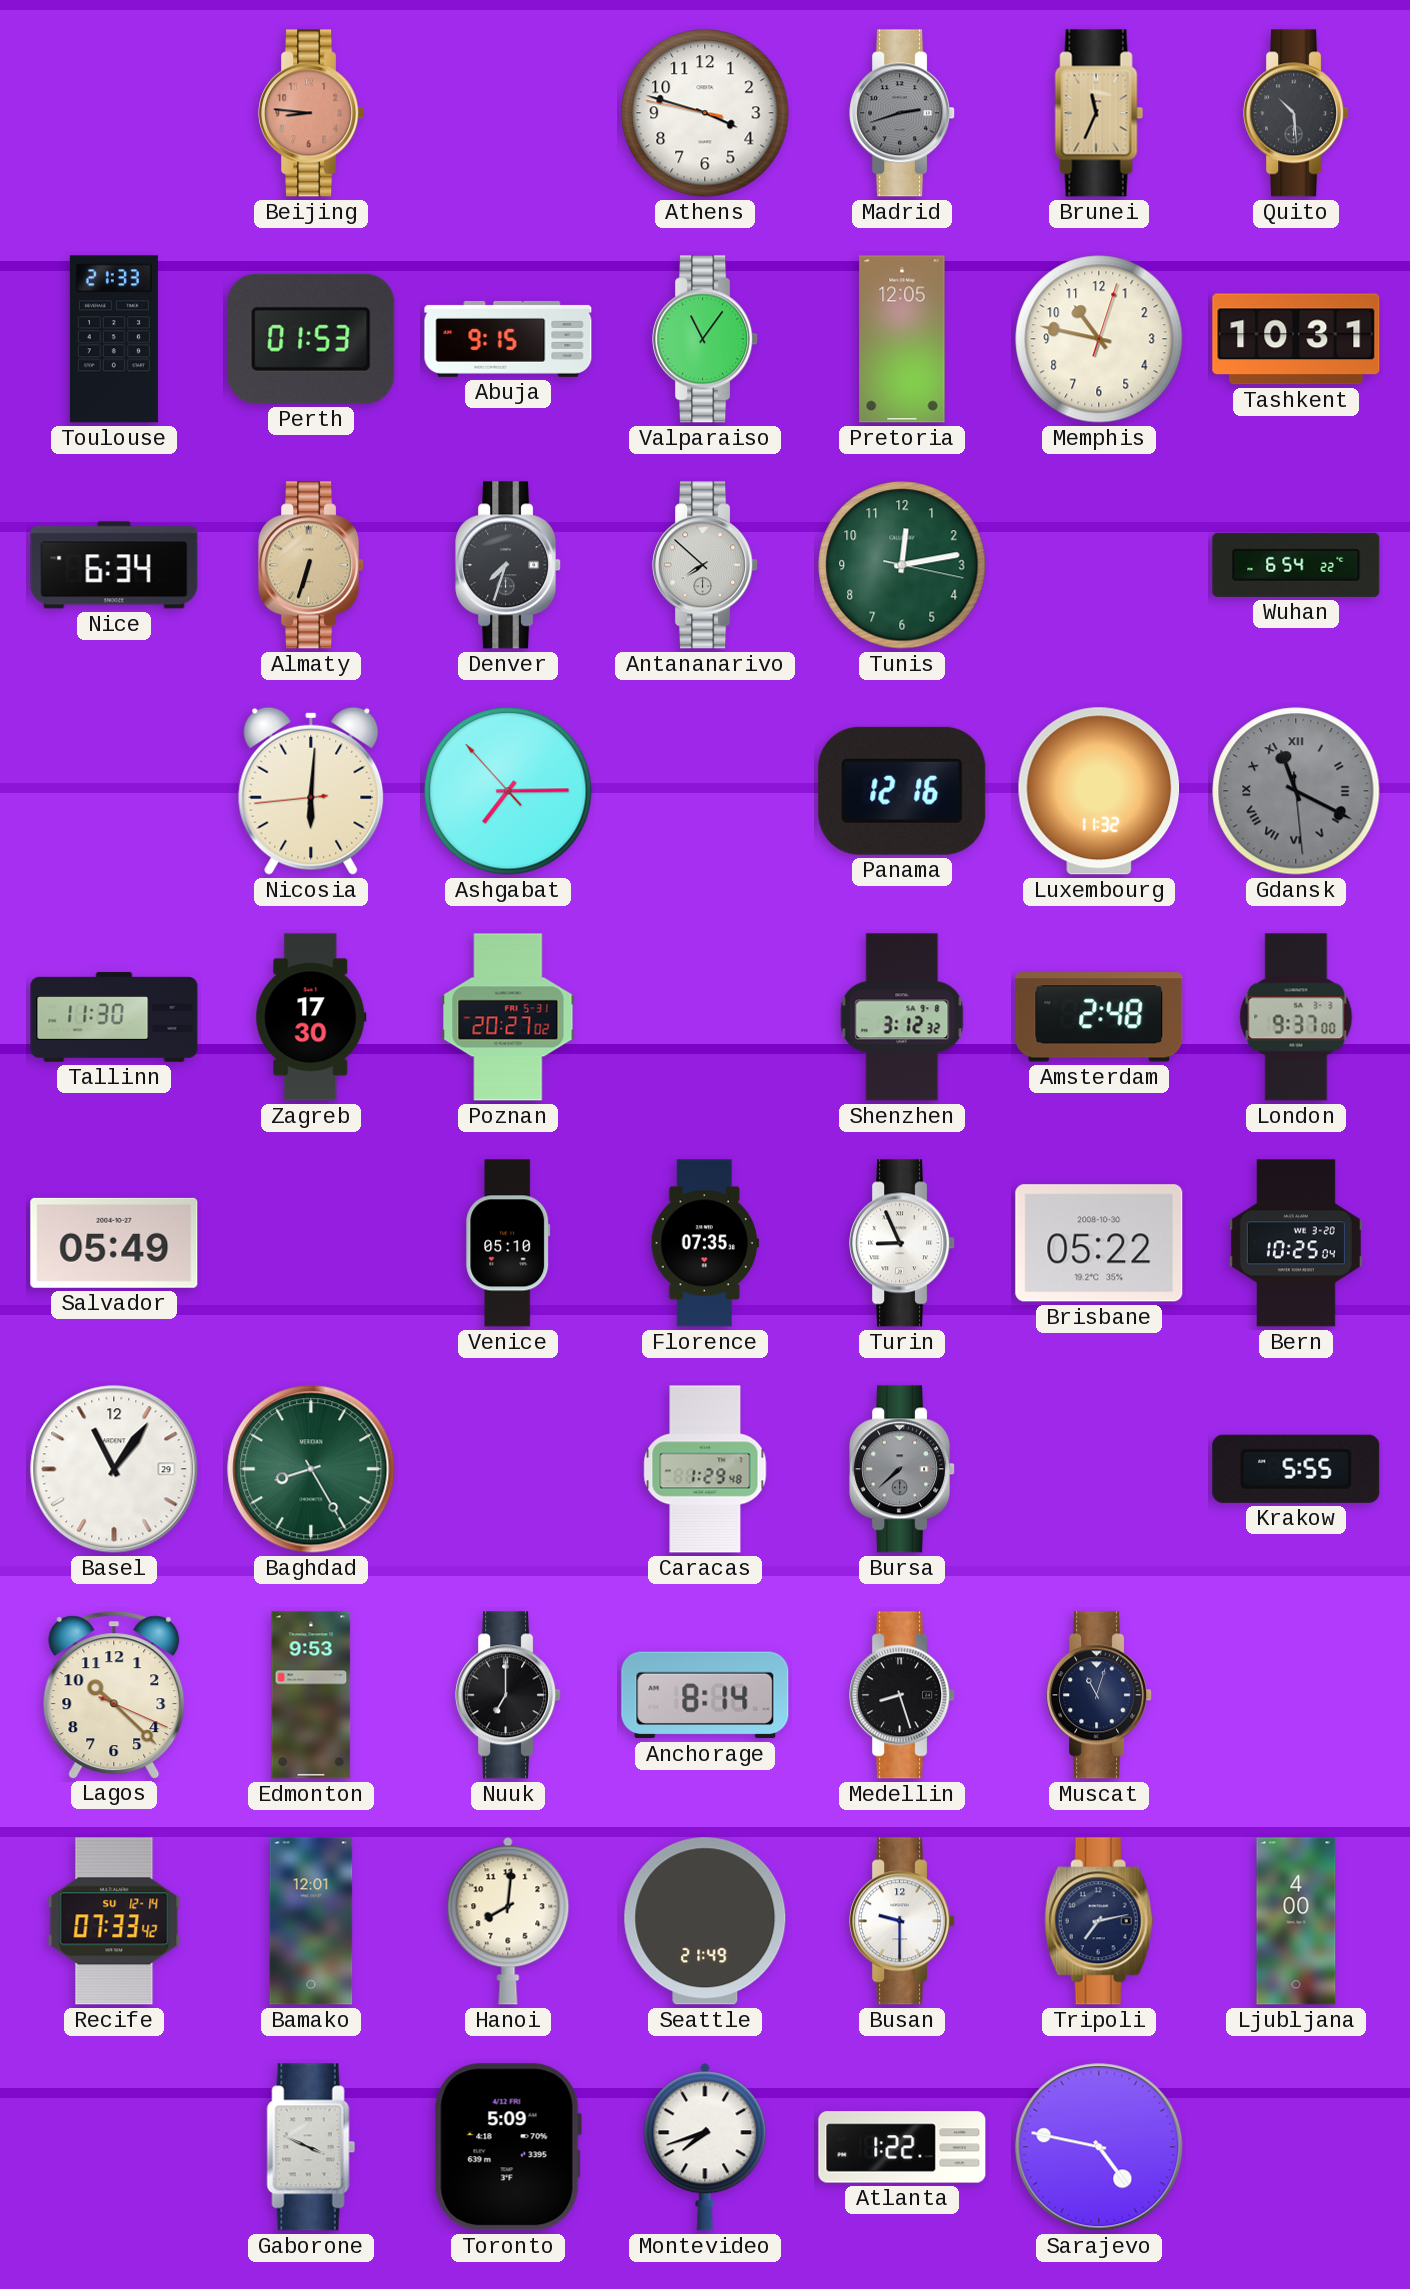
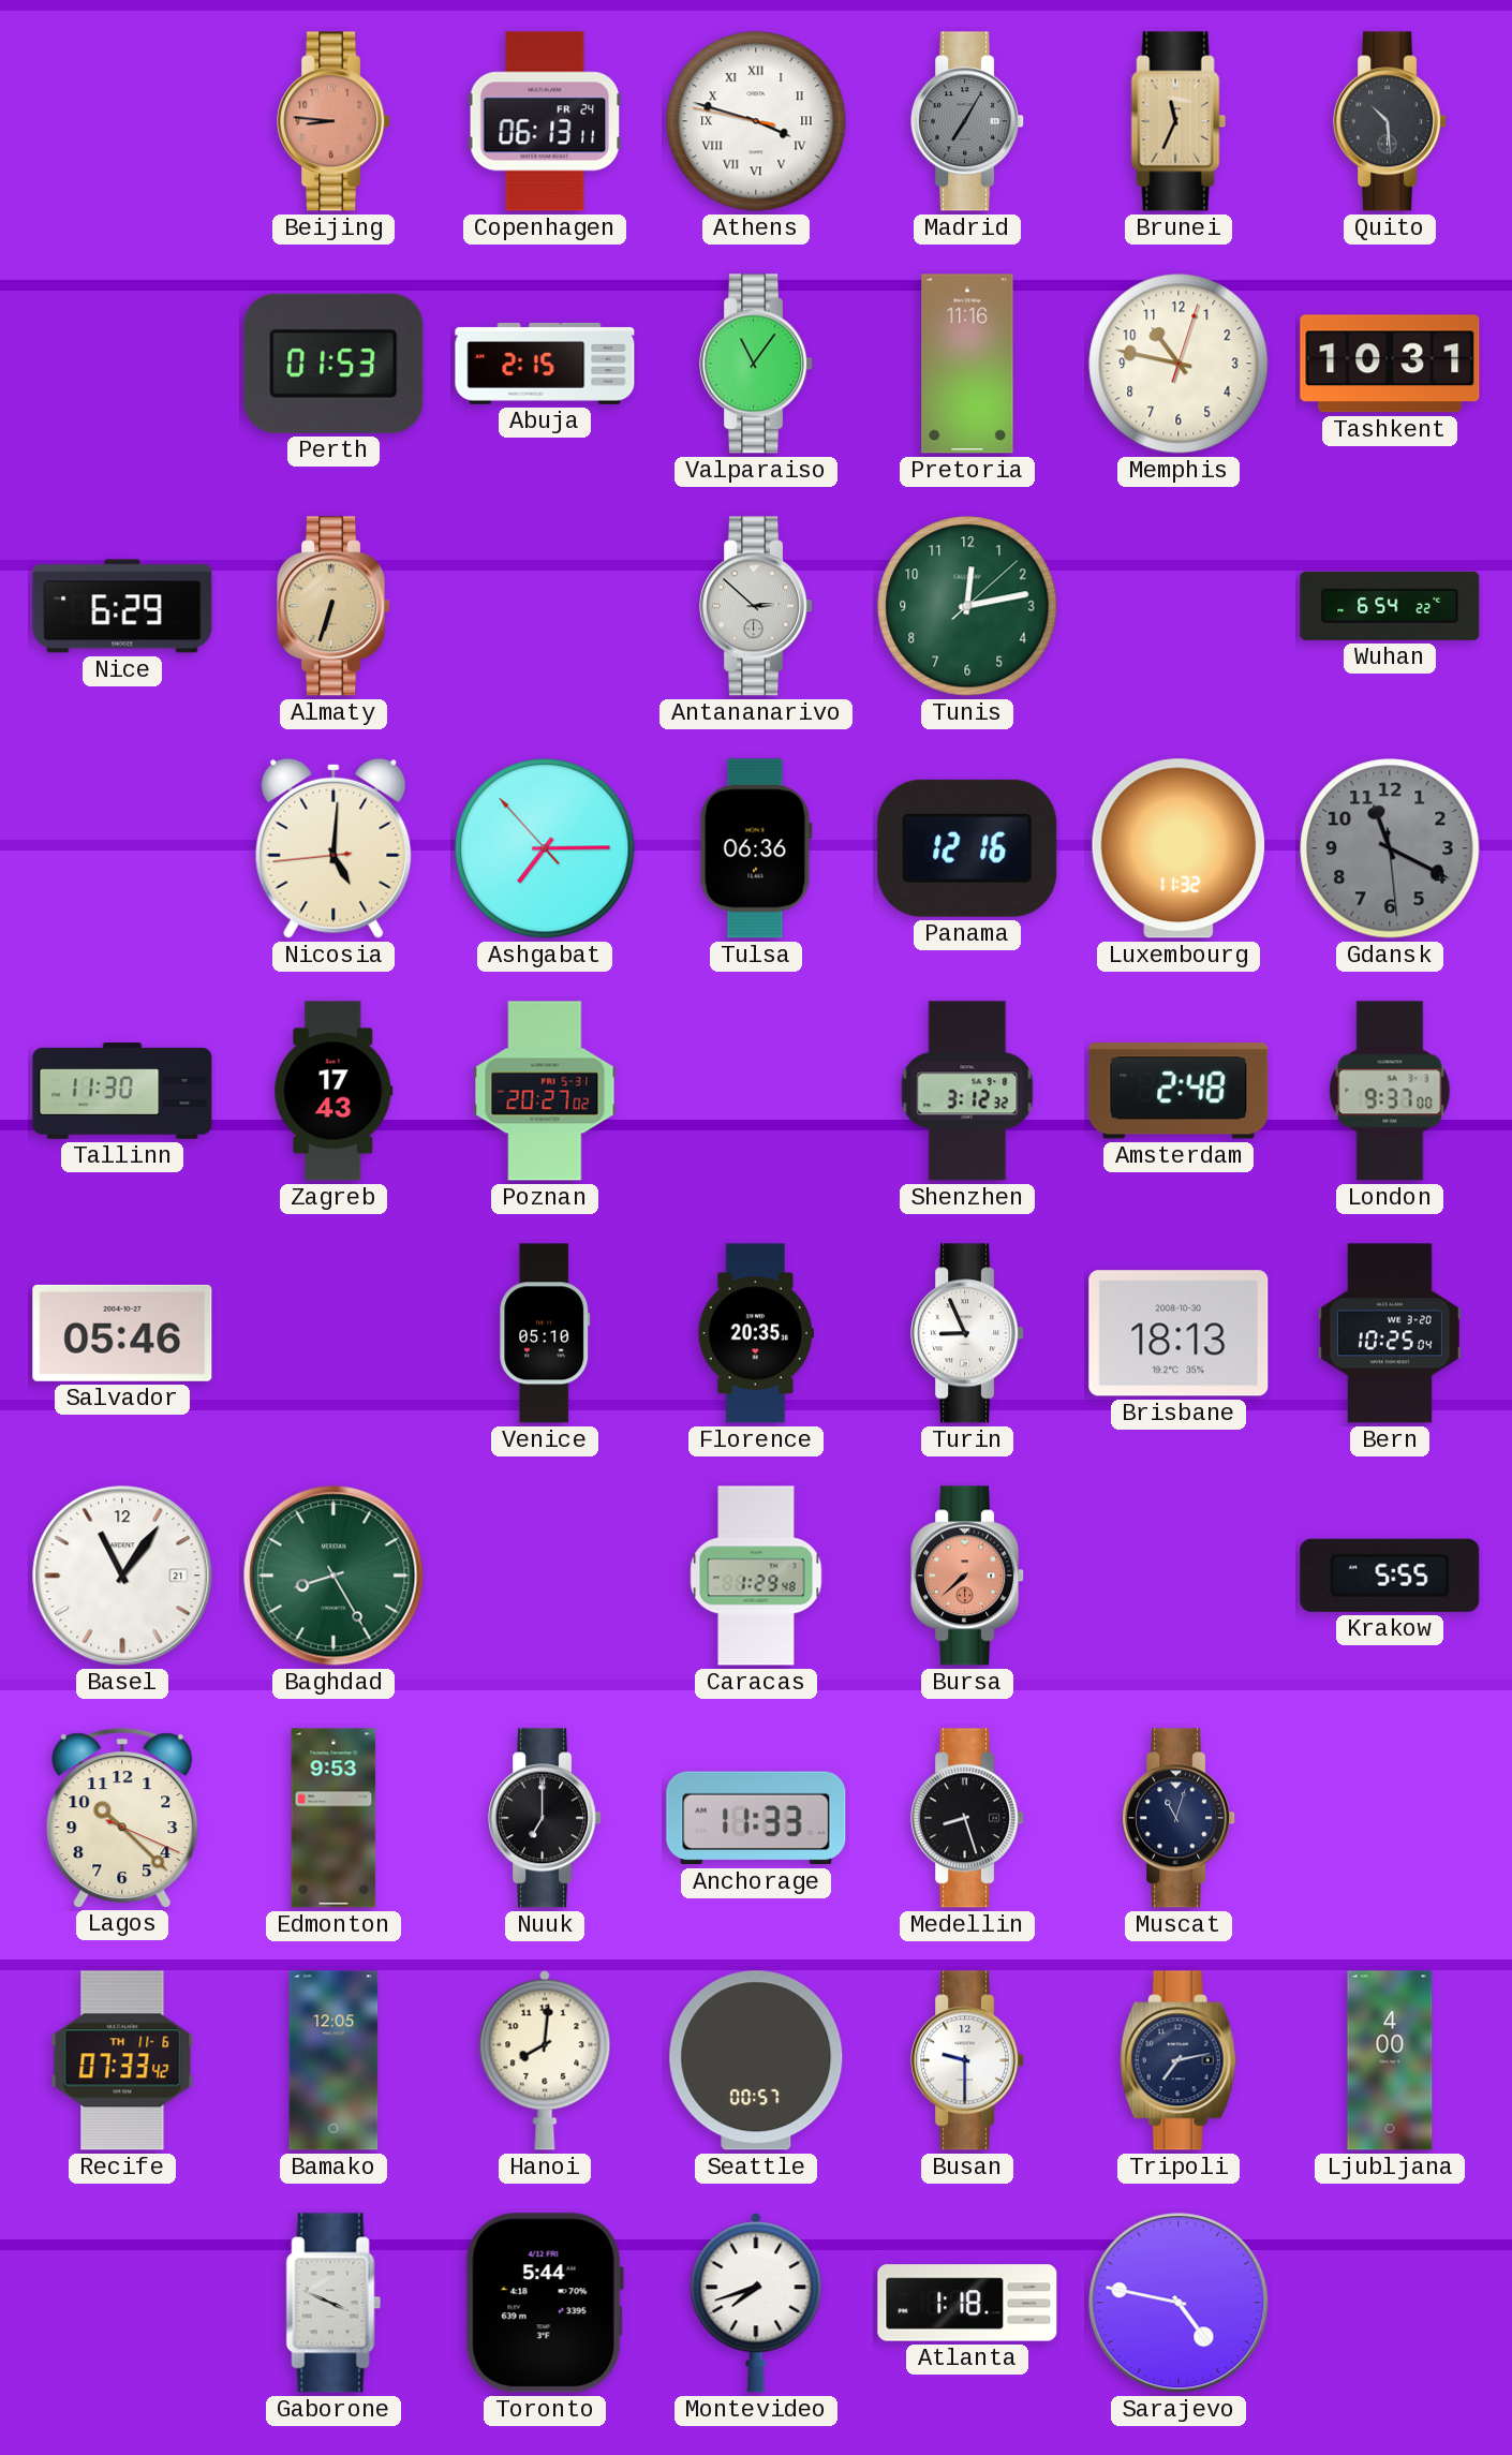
Copenhagen: none -> 06:13 (545, 121)
Athens numerals: Arabic -> Roman (756, 121)
Madrid: 2:42 -> 7:05 (968, 121)
Toulouse: 21:33 -> none (114, 339)
Abuja: 9:15 -> 2:15 (545, 364)
Pretoria: 12:05 -> 11:16 (967, 364)
Nice: 6:34 -> 6:29 (122, 606)
Denver: 7:33 -> none (509, 565)
Antananarivo: 7:52 -> 2:52 (757, 606)
Tunis: 12:13:17 -> 12:13:08 (967, 606)
Nicosia: 6:00 -> 5:00 (333, 848)
Tulsa: none -> 06:36 (756, 848)
Gdansk numerals: Roman -> Arabic (1390, 848)
Zagreb: 17:30 -> 17:43 (333, 1091)
Salvador: 05:49 -> 05:46 (122, 1333)
Florence: 07:35 -> 20:35 (756, 1333)
Brisbane: 05:22 -> 18:13 (1179, 1333)
Basel date: 29 -> 21 (122, 1576)
Bursa dial: grey -> salmon (968, 1576)
Anchorage: 8:14 -> 11:33 (756, 1818)
Recife date: SU 12-14 -> TH 11-6 (122, 2060)
Bamako: 12:01 -> 12:05 (333, 2060)
Seattle: 21:49 -> 00:57 (756, 2060)
Toronto: 5:09 -> 5:44 (545, 2303)
Atlanta: 1:22 -> 1:18 (967, 2303)
